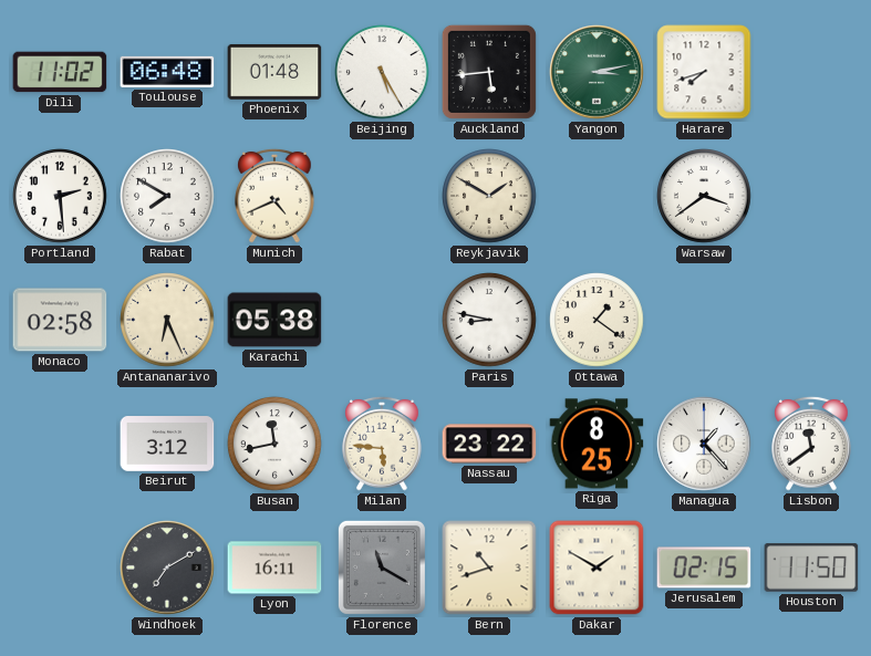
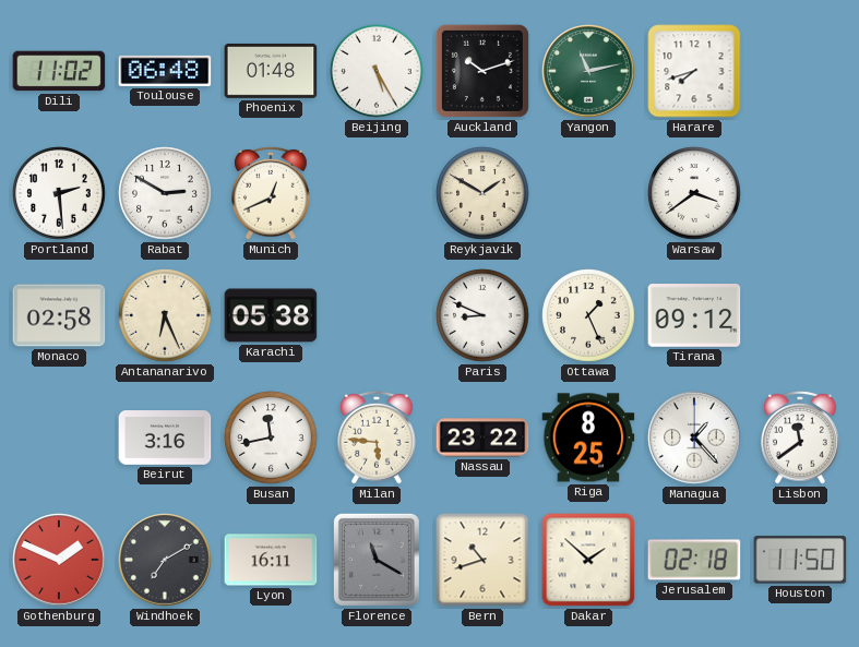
Auckland: 5:44 -> 10:12 (482, 71)
Yangon: 3:13 -> 11:13 (588, 71)
Rabat: 7:50 -> 2:50 (165, 193)
Munich: 4:41 -> 12:41 (271, 193)
Paris: 8:47 -> 8:49 (482, 315)
Ottawa: 1:21 -> 1:26 (588, 315)
Tirana: none -> 09:12 (694, 316)
Beirut: 3:12 -> 3:16 (165, 439)
Gothenburg: none -> 1:49 (59, 560)
Dakar: 1:50 -> 1:52 (588, 560)
Jerusalem: 02:15 -> 02:18 (694, 560)
